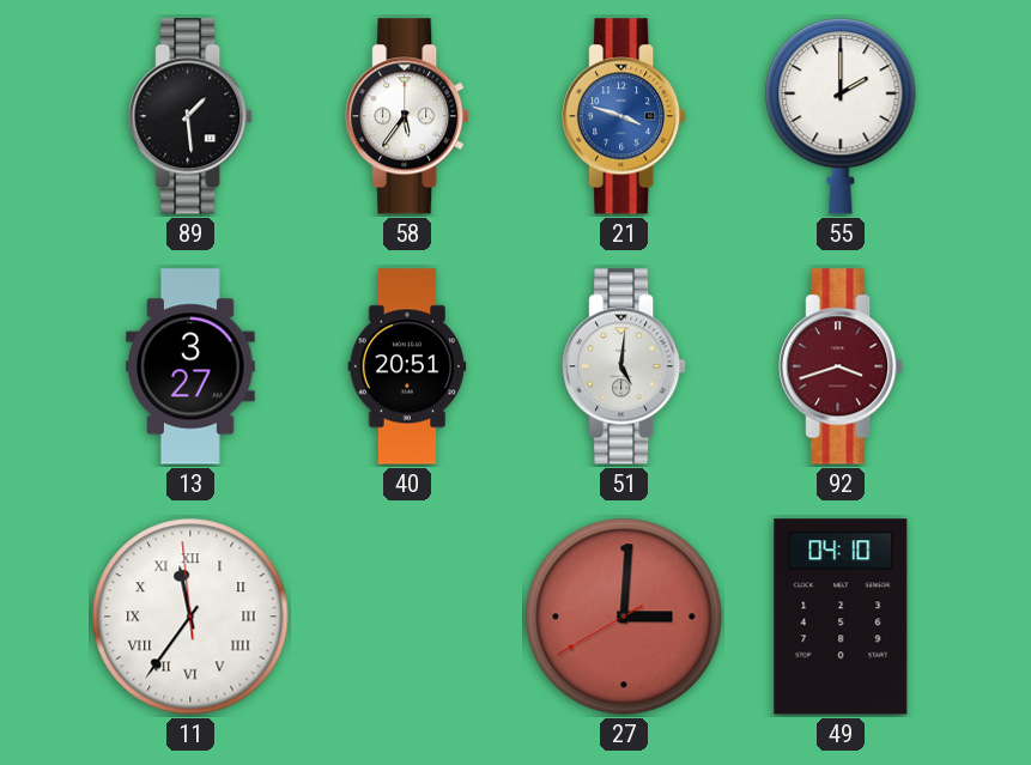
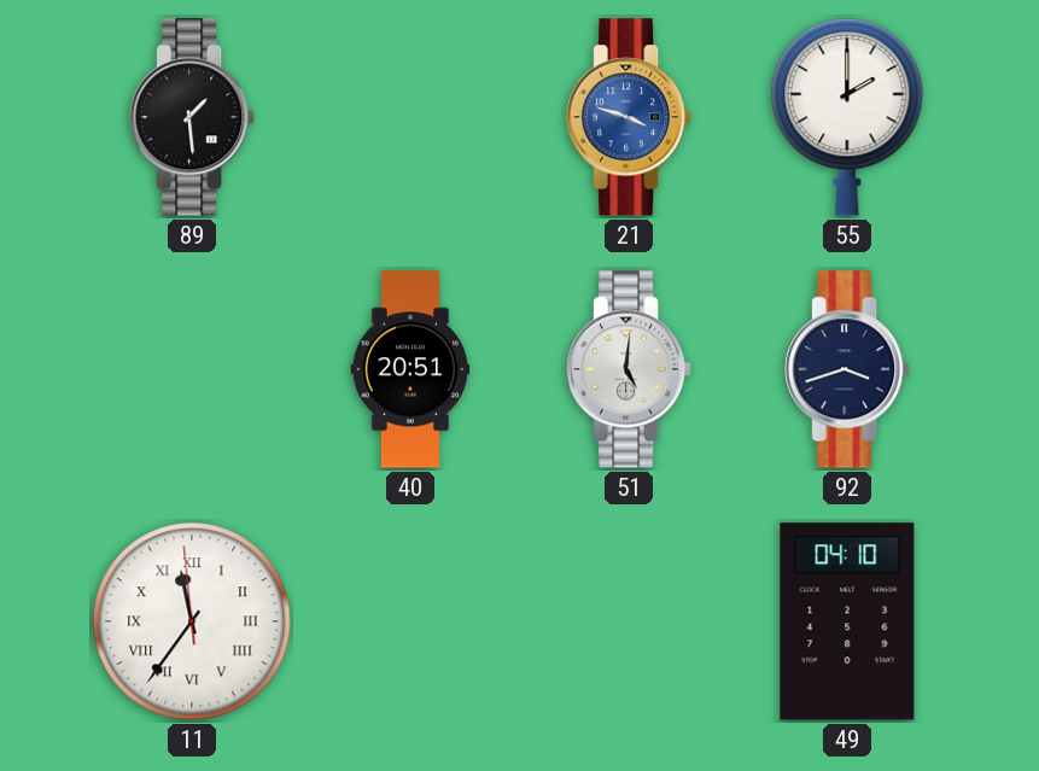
58: 5:36 -> none (407, 116)
13: 3:27 -> none (192, 366)
92 dial: burgundy -> navy (847, 369)
27: 3:00 -> none (624, 617)
